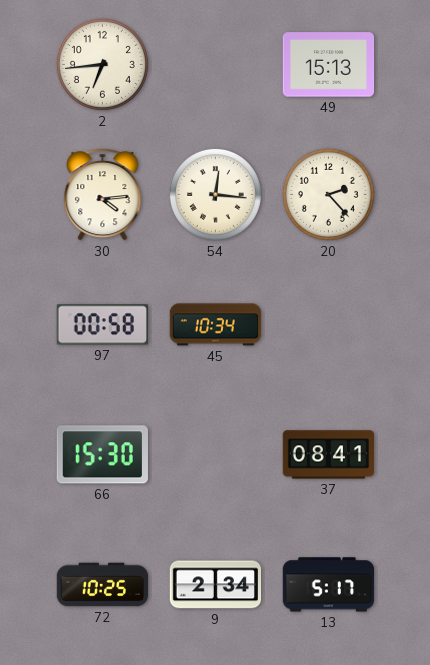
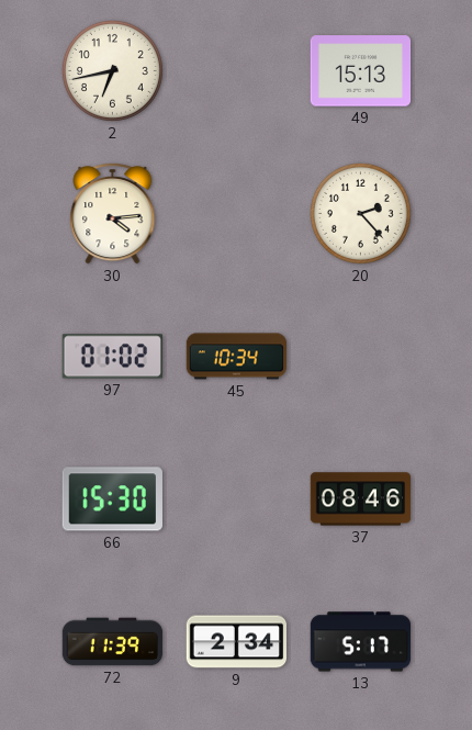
2: 6:44 -> 6:43 (112, 70)
54: 12:16 -> none (215, 194)
97: 00:58 -> 01:02 (112, 357)
37: 08:41 -> 08:46 (361, 499)
72: 10:25 -> 11:39 (113, 642)
